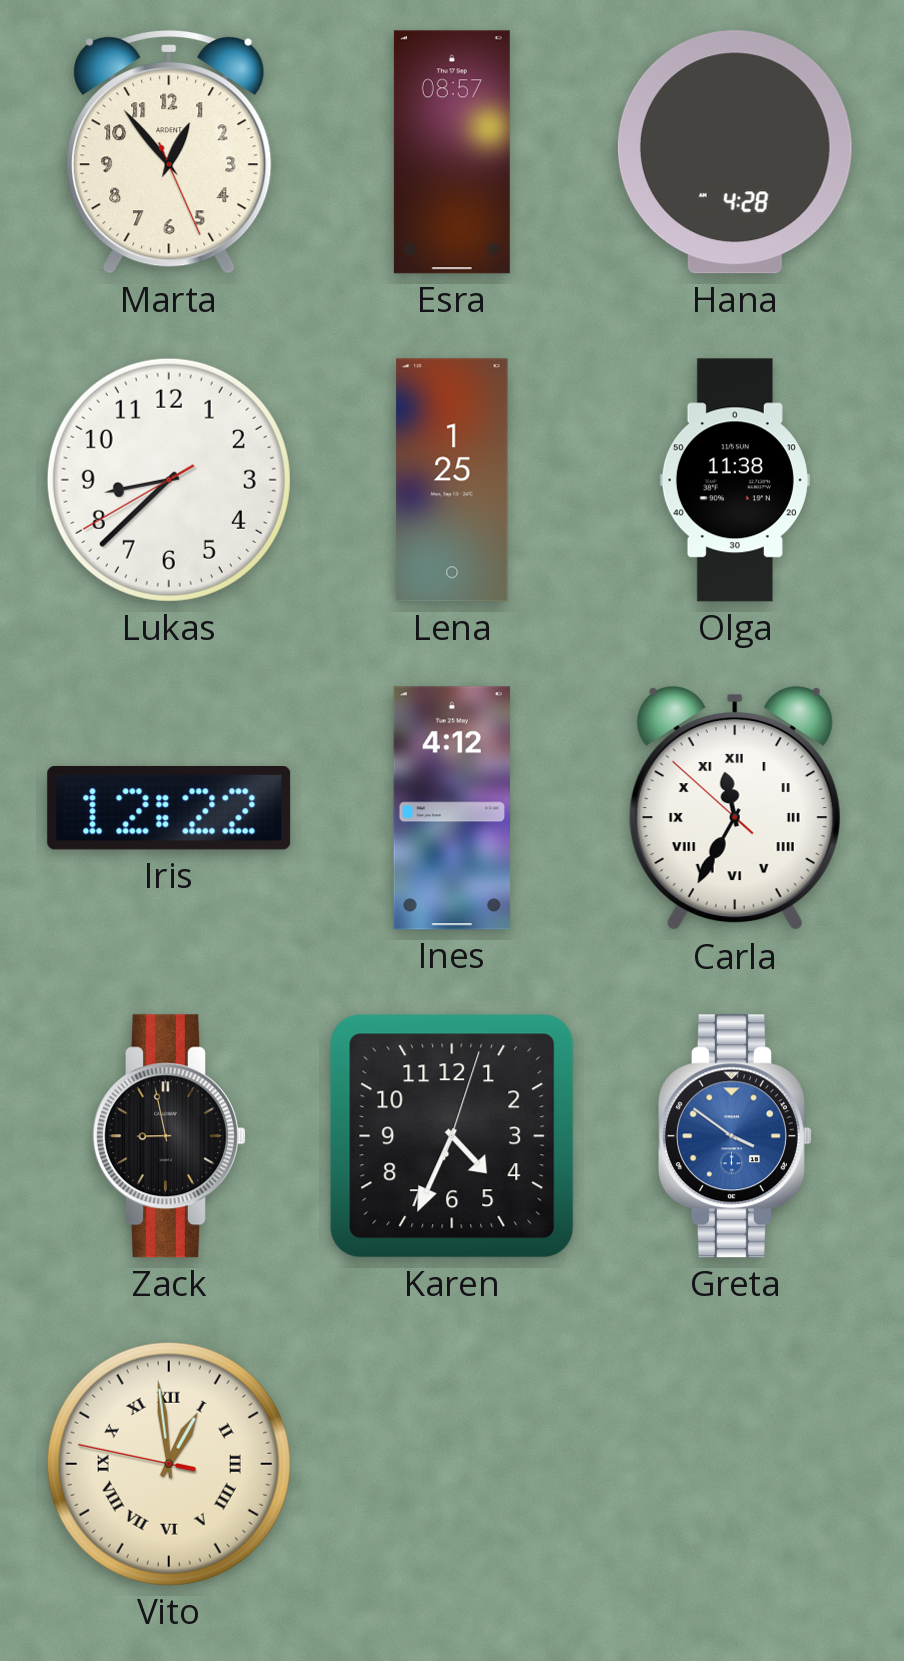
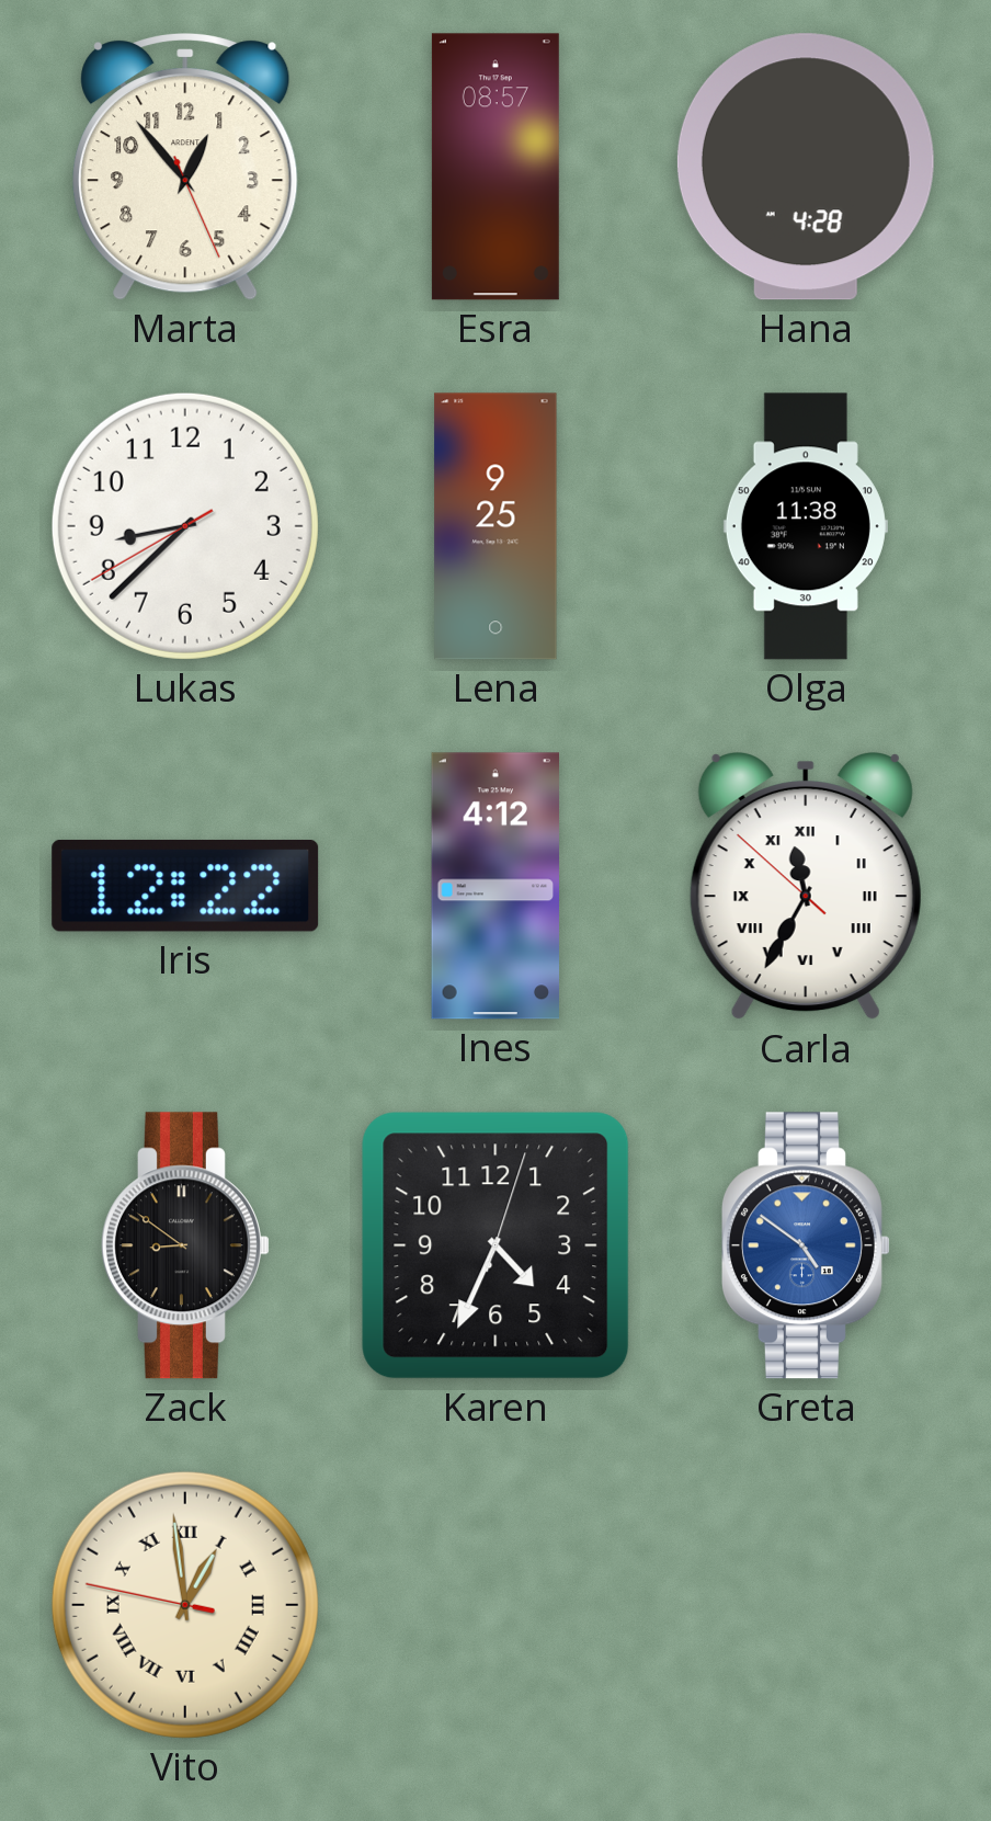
Lena: 1:25 -> 9:25 (495, 526)
Zack: 8:58 -> 8:51 (185, 1245)
Greta: 3:51 -> 4:51 (806, 1245)
